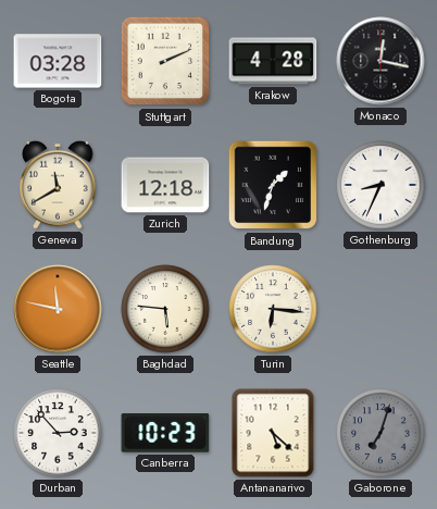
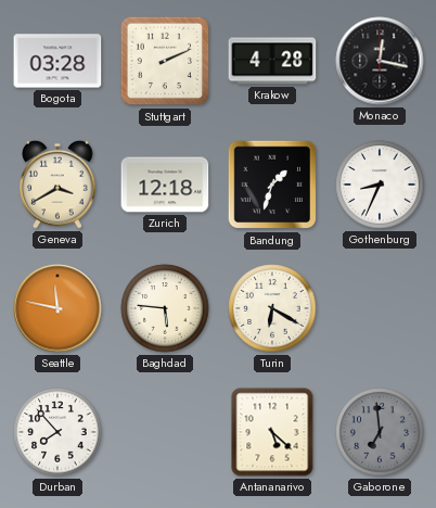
Geneva: 11:40 -> 3:40 (57, 185)
Turin: 6:16 -> 6:20 (272, 308)
Durban: 2:53 -> 7:53 (57, 432)
Canberra: 10:23 -> none (165, 433)
Gaborone: 7:03 -> 6:59 (380, 432)
